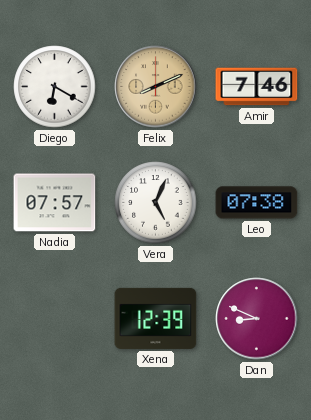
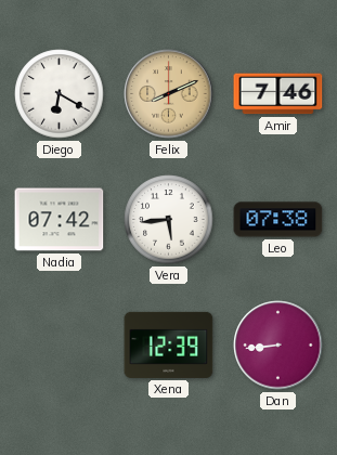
Nadia: 07:57 -> 07:42 (60, 220)
Vera: 5:04 -> 5:44 (169, 220)
Dan: 8:49 -> 8:44 (278, 346)
